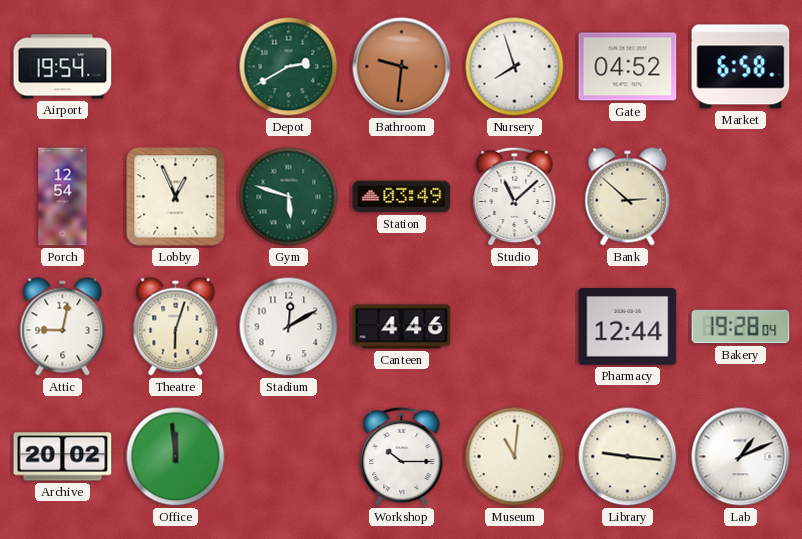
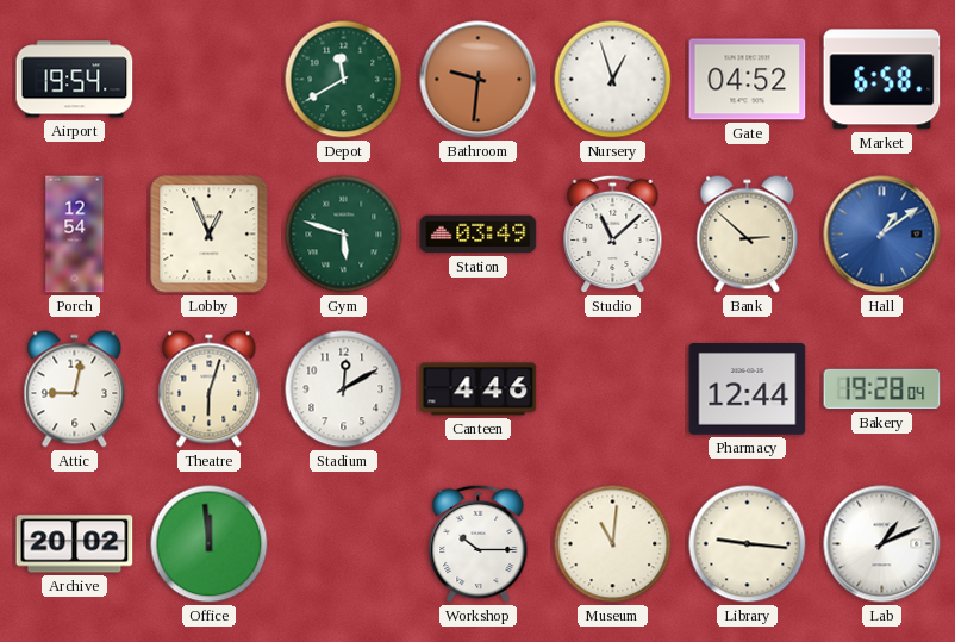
Depot: 2:40 -> 11:40 (344, 80)
Nursery: 7:57 -> 12:57 (613, 80)
Hall: none -> 1:09 (882, 235)
